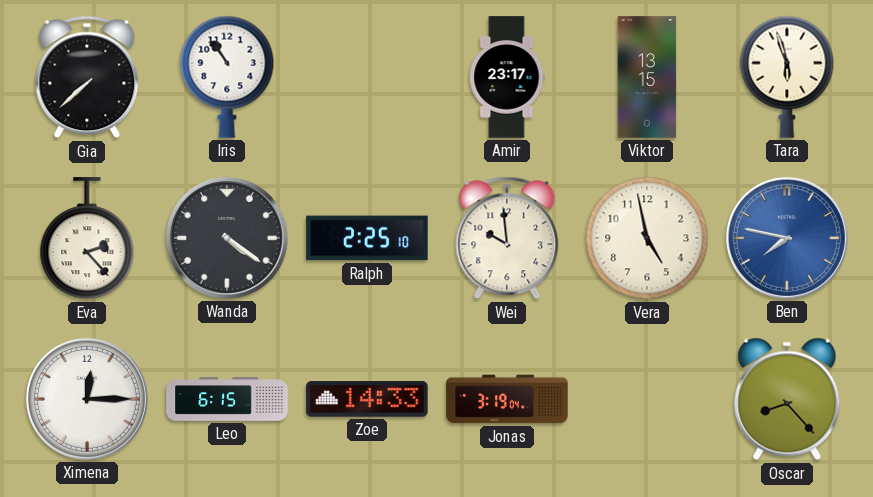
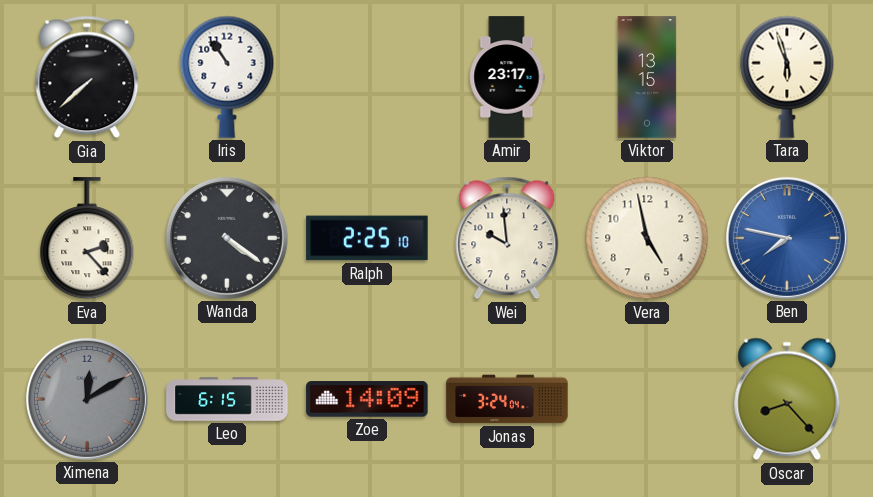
Ximena: 12:15 -> 12:10 (87, 399)
Ximena dial: white -> grey (87, 399)
Zoe: 14:33 -> 14:09 (367, 399)
Jonas: 3:19 -> 3:24 (507, 399)
